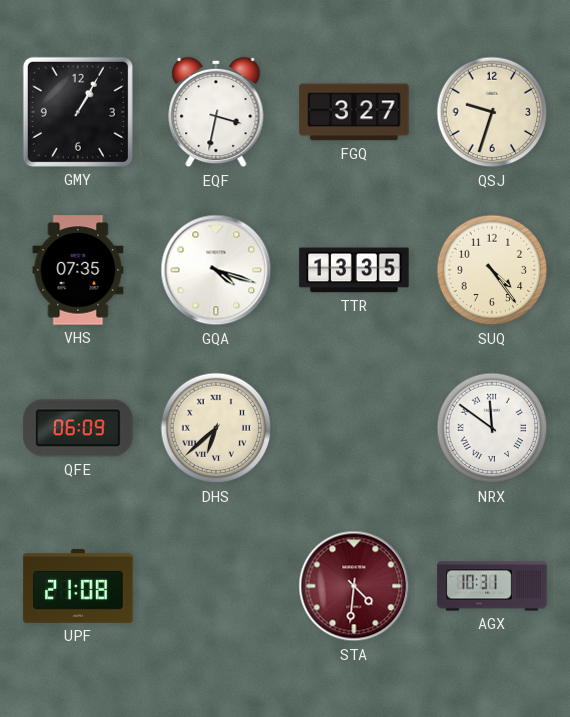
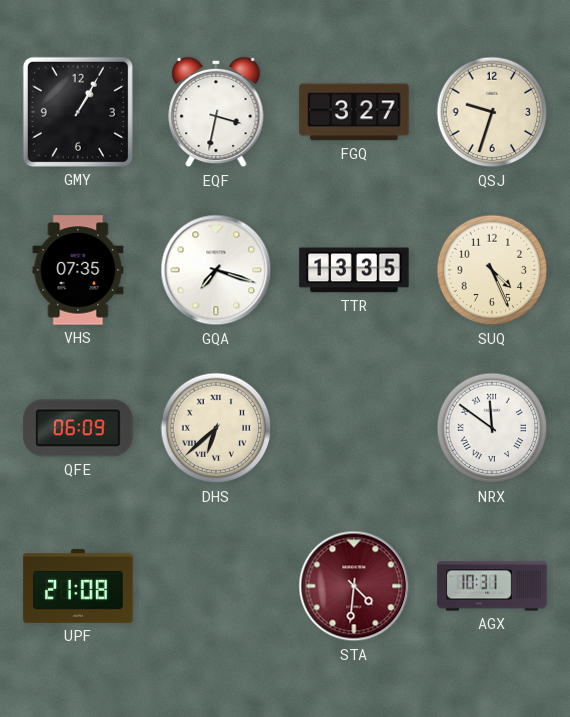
GQA: 4:18 -> 7:18 (216, 270)
SUQ: 4:24 -> 4:26 (492, 270)
